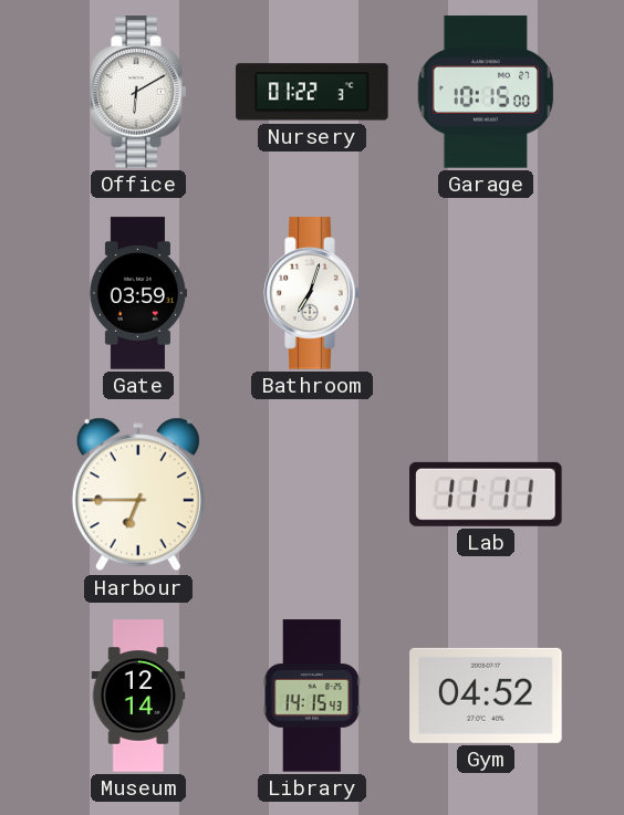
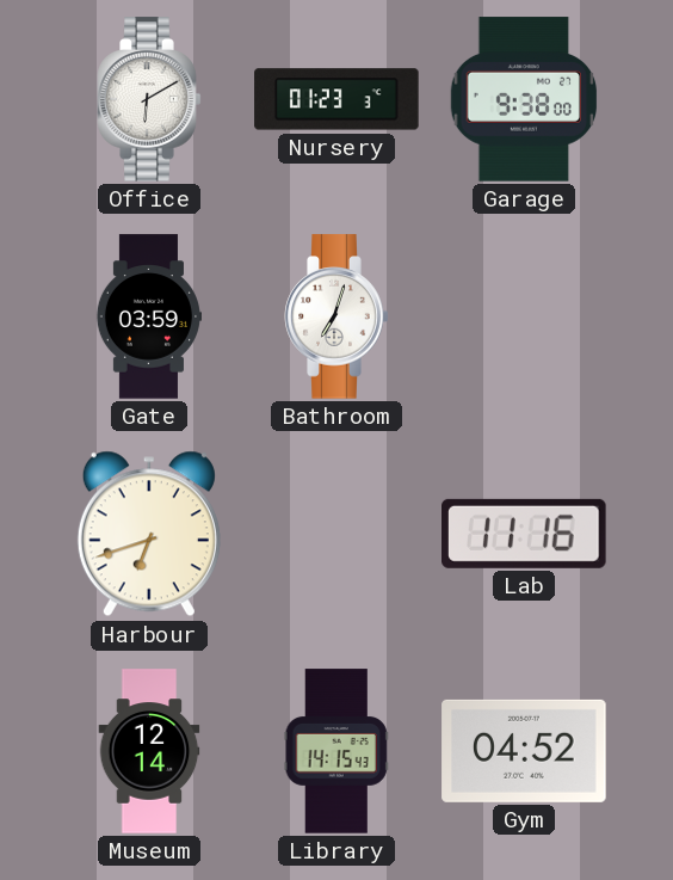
Nursery: 01:22 -> 01:23 (336, 99)
Garage: 10:15 -> 9:38 (523, 99)
Harbour: 6:45 -> 6:42 (149, 534)
Lab: 11:11 -> 11:16 (524, 534)
